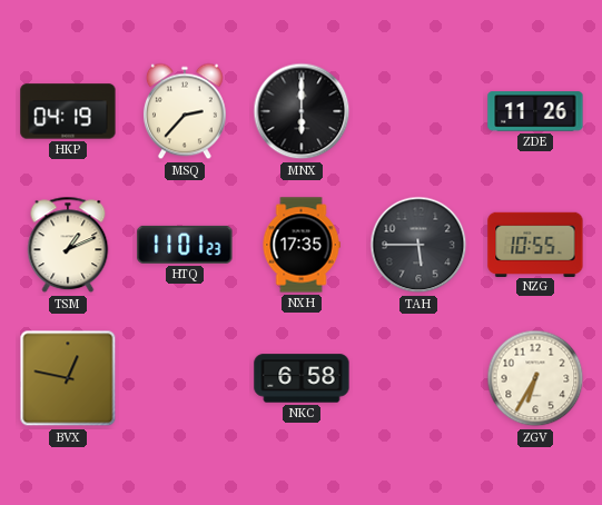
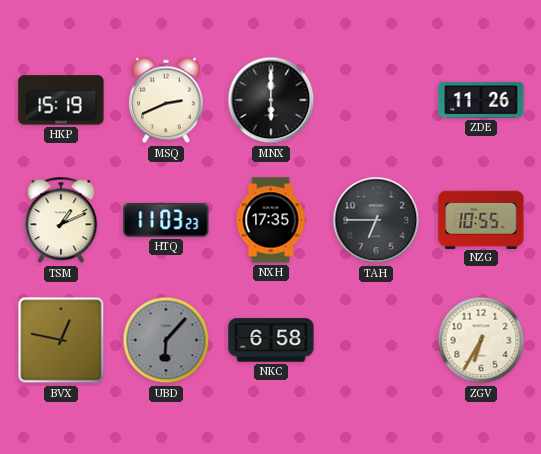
HKP: 04:19 -> 15:19 (61, 100)
MSQ: 2:37 -> 2:41 (166, 100)
HTQ: 11:01 -> 11:03 (166, 220)
TAH: 5:45 -> 6:45 (376, 220)
UBD: none -> 6:07 (166, 340)
